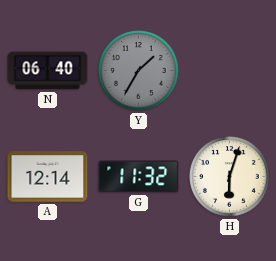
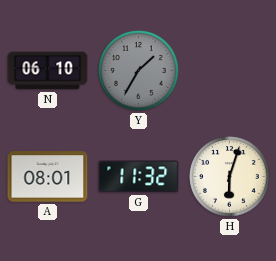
N: 06:40 -> 06:10 (48, 71)
A: 12:14 -> 08:01 (48, 177)
